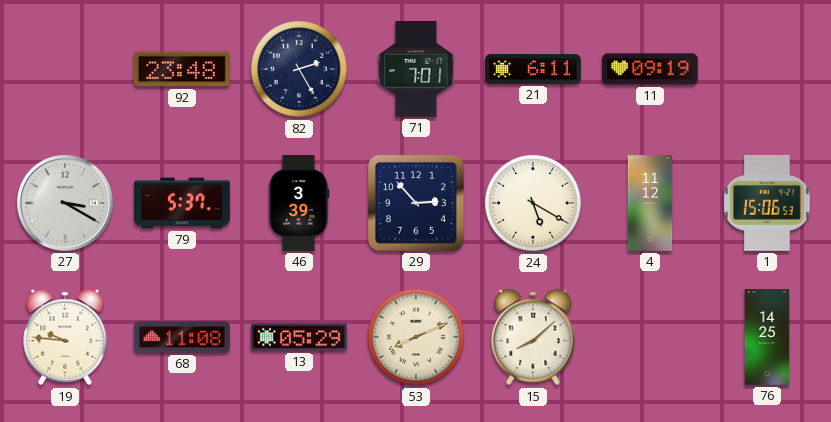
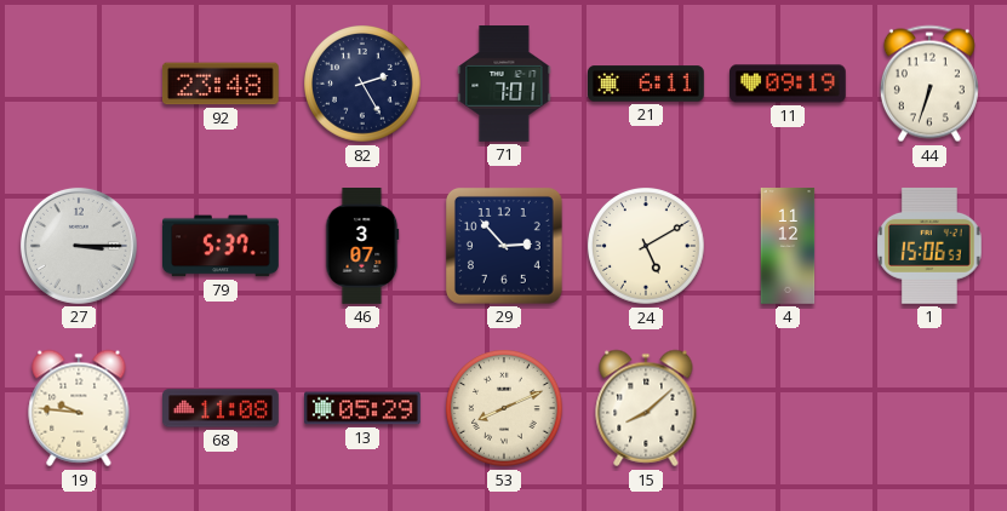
44: none -> 6:33 (929, 84)
27: 3:20 -> 3:15 (79, 246)
46: 3:39 -> 3:07 (362, 247)
24: 5:20 -> 5:10 (647, 247)
76: 14:25 -> none (767, 337)
